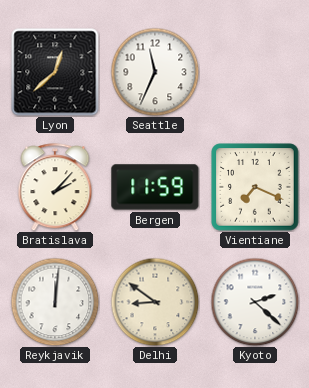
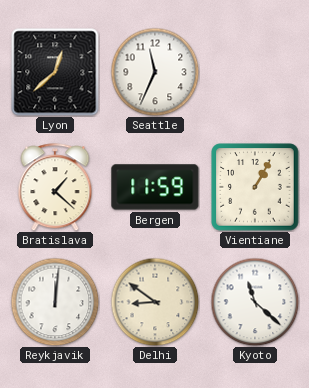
Bratislava: 2:07 -> 1:22 (55, 187)
Vientiane: 7:19 -> 1:05 (255, 187)
Kyoto: 2:22 -> 11:22 (255, 302)
